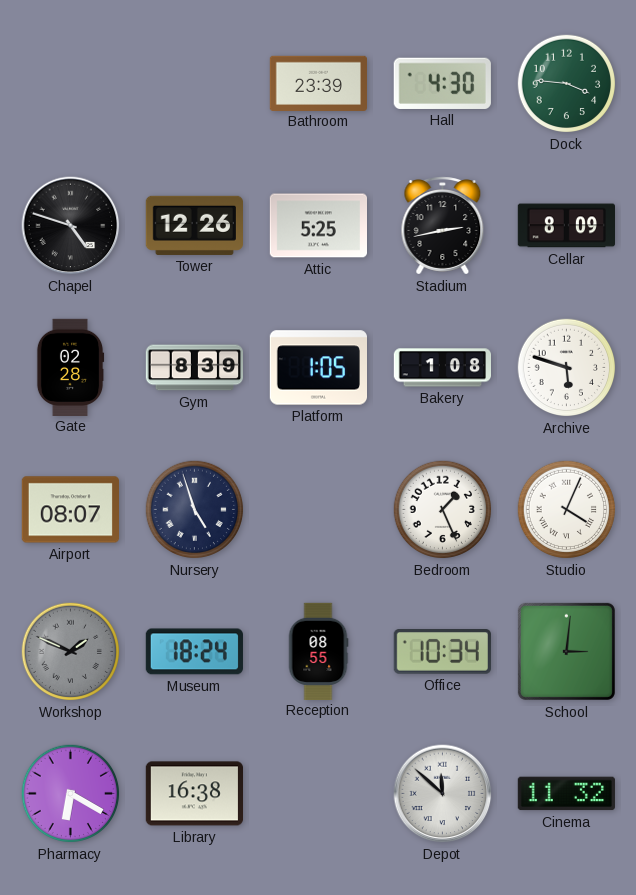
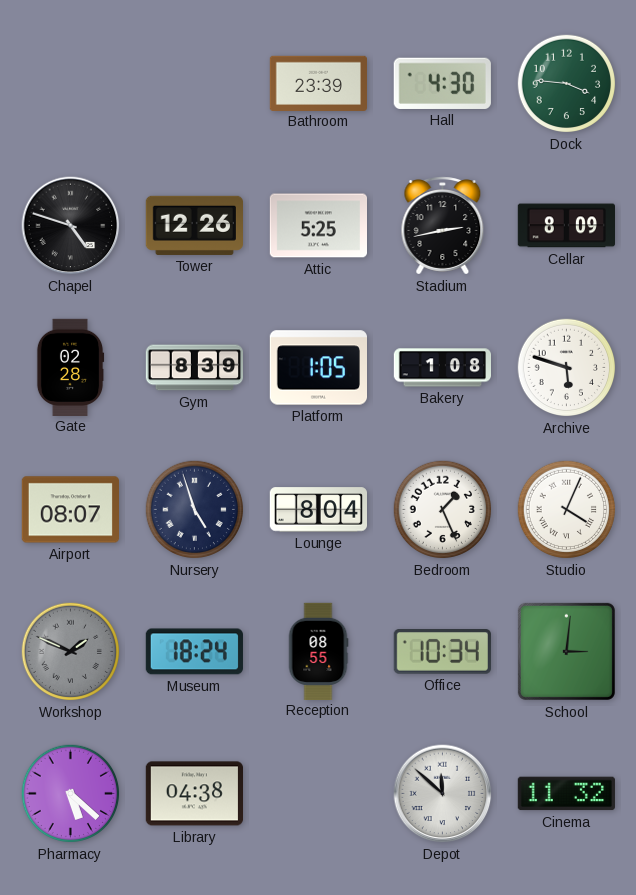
Lounge: none -> 8:04 (318, 510)
Pharmacy: 6:20 -> 5:22 (71, 794)
Library: 16:38 -> 04:38 (194, 794)
